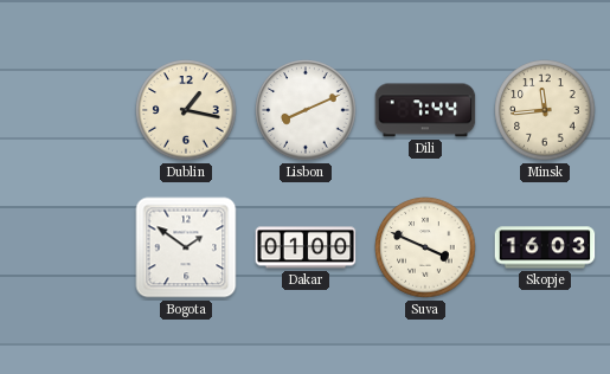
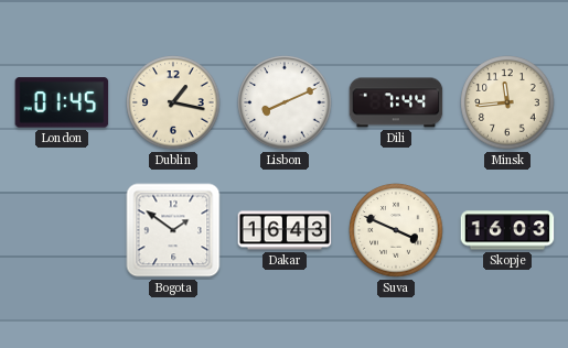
London: none -> 01:45 (62, 102)
Dakar: 01:00 -> 16:43 (285, 230)
